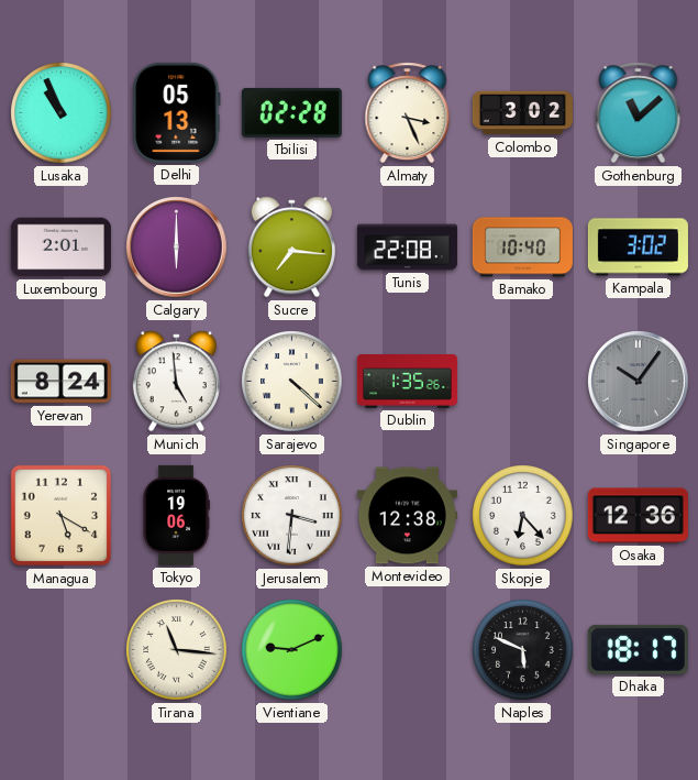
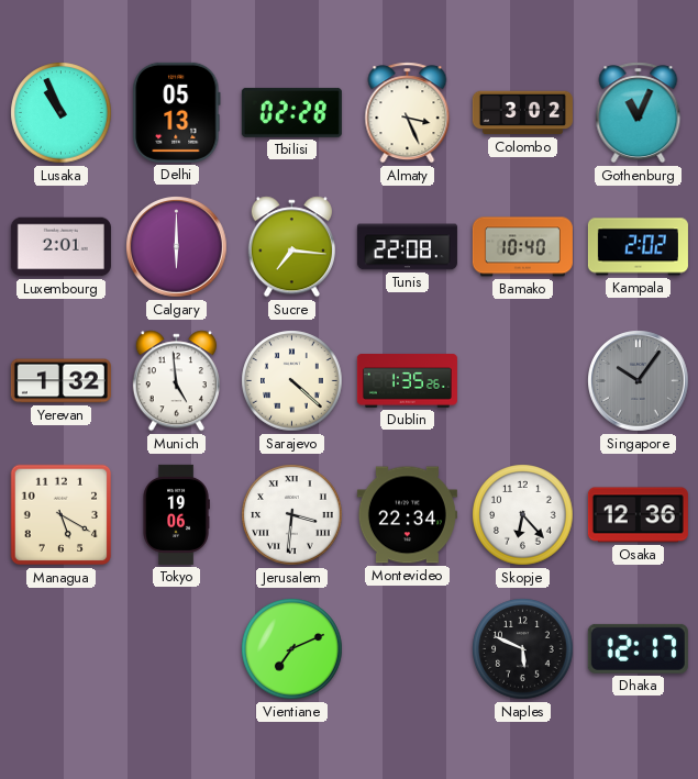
Gothenburg: 11:08 -> 11:04 (639, 113)
Kampala: 3:02 -> 2:02 (638, 247)
Yerevan: 8:24 -> 1:32 (60, 381)
Montevideo: 12:38 -> 22:34 (407, 515)
Tirana: 11:16 -> none (177, 650)
Vientiane: 9:11 -> 7:11 (292, 649)
Dhaka: 18:17 -> 12:17 (638, 648)
